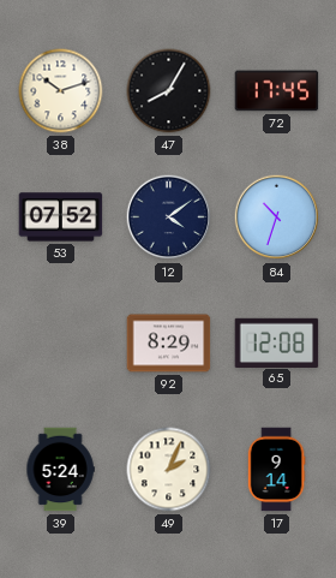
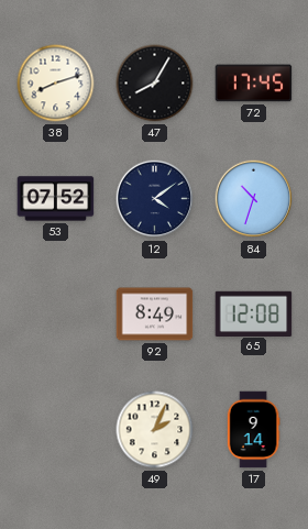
38: 10:12 -> 8:12 (56, 84)
92: 8:29 -> 8:49 (155, 315)
39: 5:24 -> none (60, 470)
